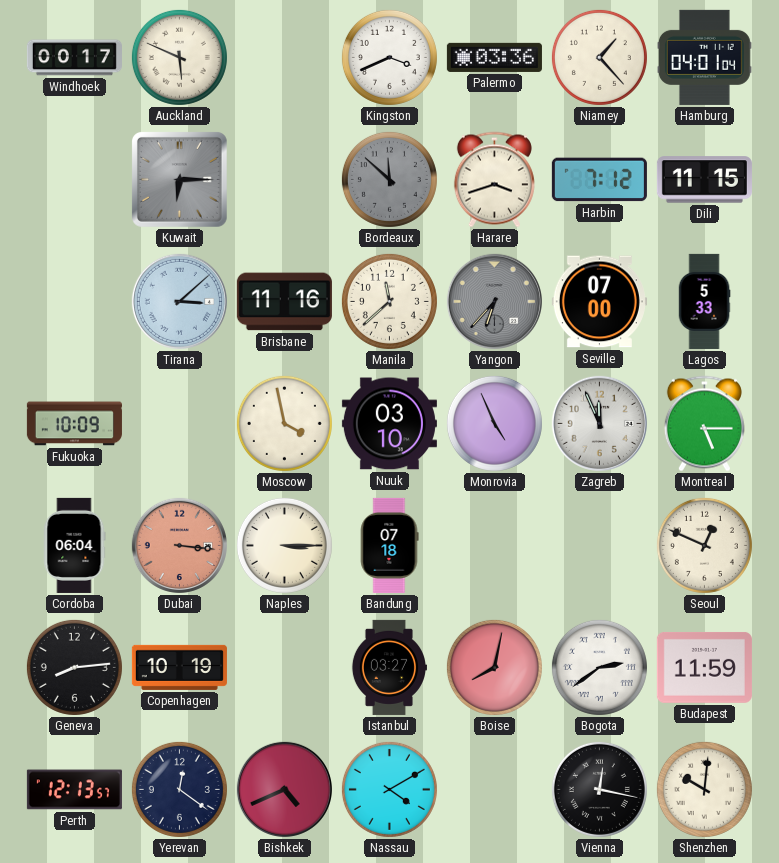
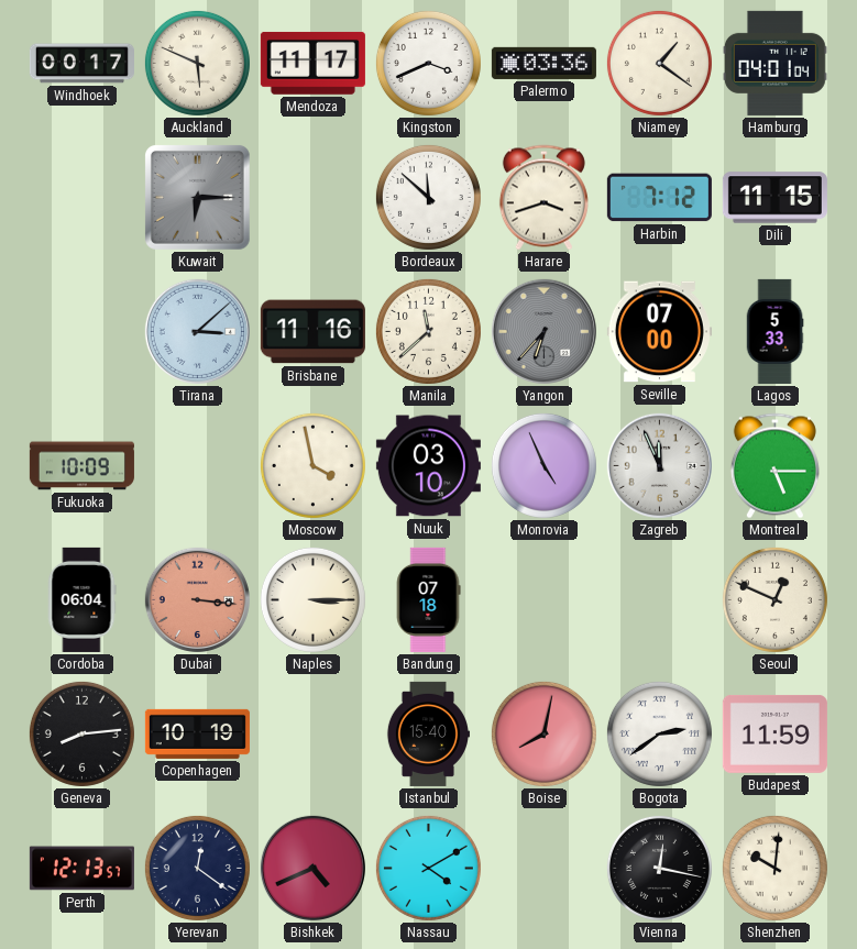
Mendoza: none -> 11:17 (312, 63)
Niamey: 1:23 -> 1:21 (659, 63)
Bordeaux dial: grey -> white (428, 197)
Istanbul: 03:27 -> 15:40 (427, 733)
